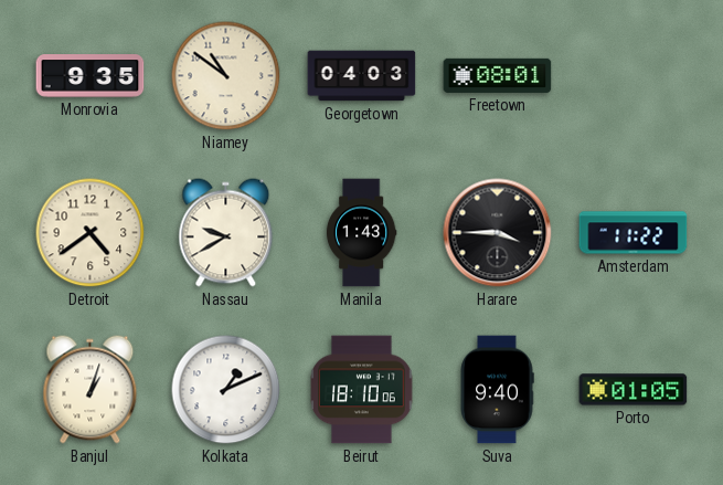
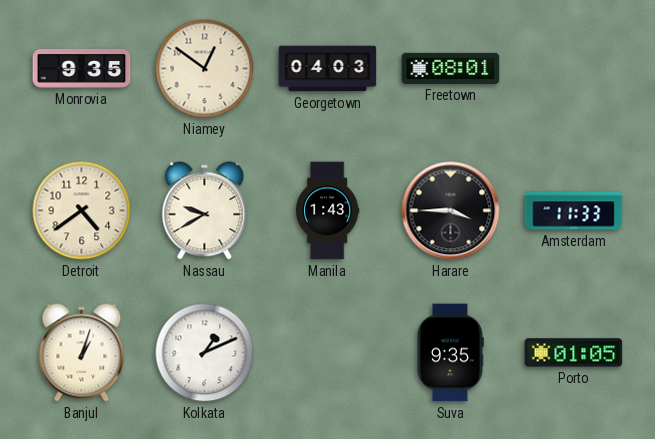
Niamey: 10:51 -> 12:51 (205, 69)
Amsterdam: 11:22 -> 11:33 (574, 211)
Beirut: 18:10 -> none (362, 390)
Suva: 9:40 -> 9:35 (450, 353)
